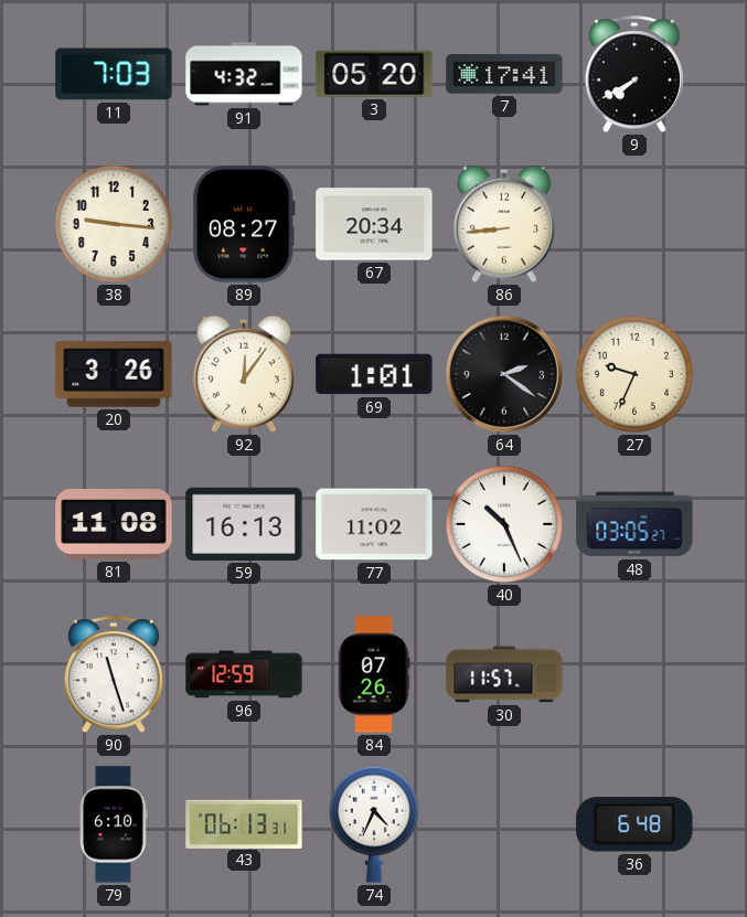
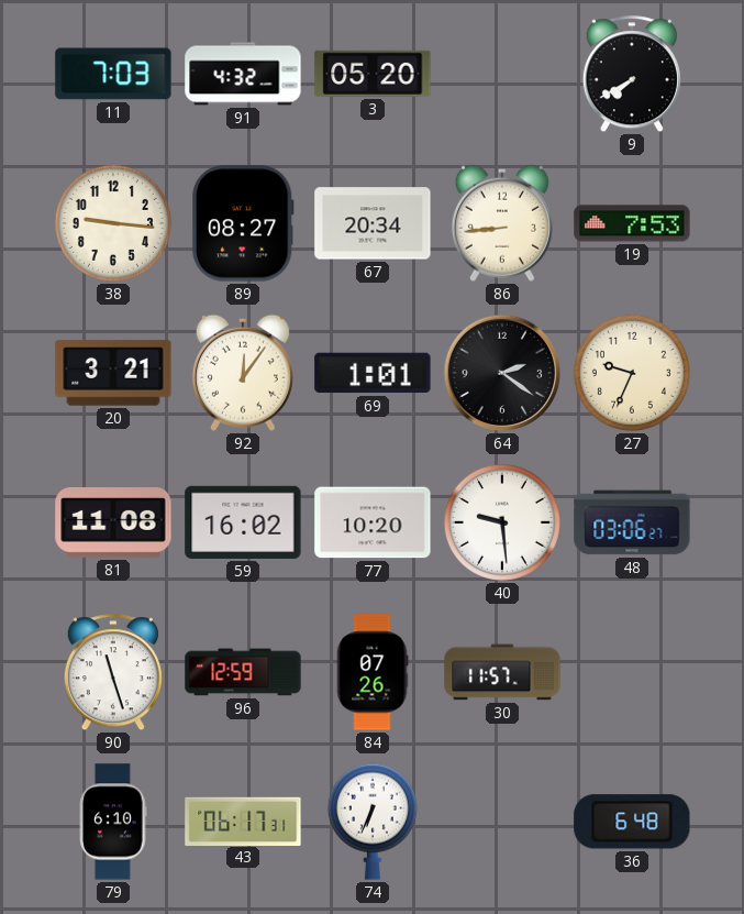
7: 17:41 -> none (504, 74)
19: none -> 7:53 (632, 223)
20: 3:26 -> 3:21 (113, 373)
59: 16:13 -> 16:02 (243, 522)
77: 11:02 -> 10:20 (373, 522)
40: 10:26 -> 9:29 (502, 522)
48: 03:05 -> 03:06 (632, 522)
43: 06:13 -> 06:17 (243, 821)
74: 4:34 -> 6:34 (373, 822)
